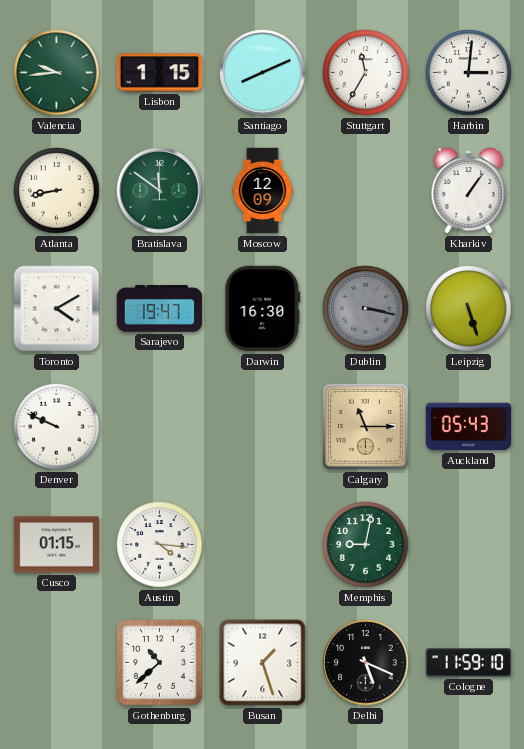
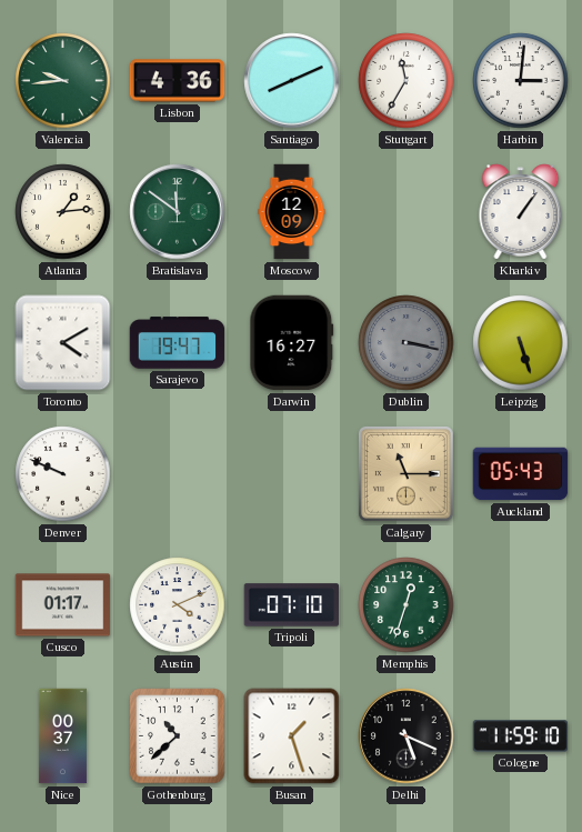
Lisbon: 1:15 -> 4:36 (178, 81)
Atlanta: 8:43 -> 1:14 (63, 212)
Darwin: 16:30 -> 16:27 (292, 343)
Cusco: 01:15 -> 01:17 (63, 605)
Austin: 4:16 -> 4:11 (178, 605)
Tripoli: none -> 07:10 (292, 605)
Memphis: 9:02 -> 12:33 (407, 605)
Nice: none -> 00:37 (62, 736)
